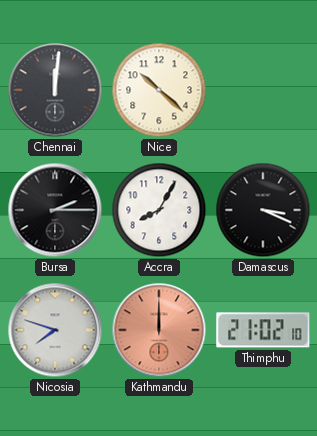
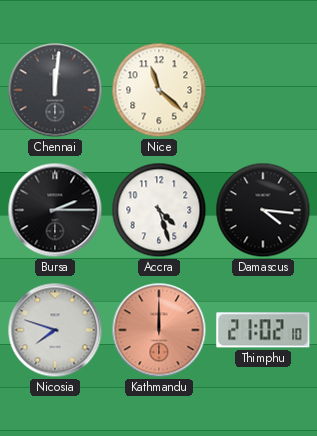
Nice: 10:22 -> 11:22 (159, 90)
Accra: 8:05 -> 4:27 (159, 210)
Damascus: 3:19 -> 4:16 (263, 210)
